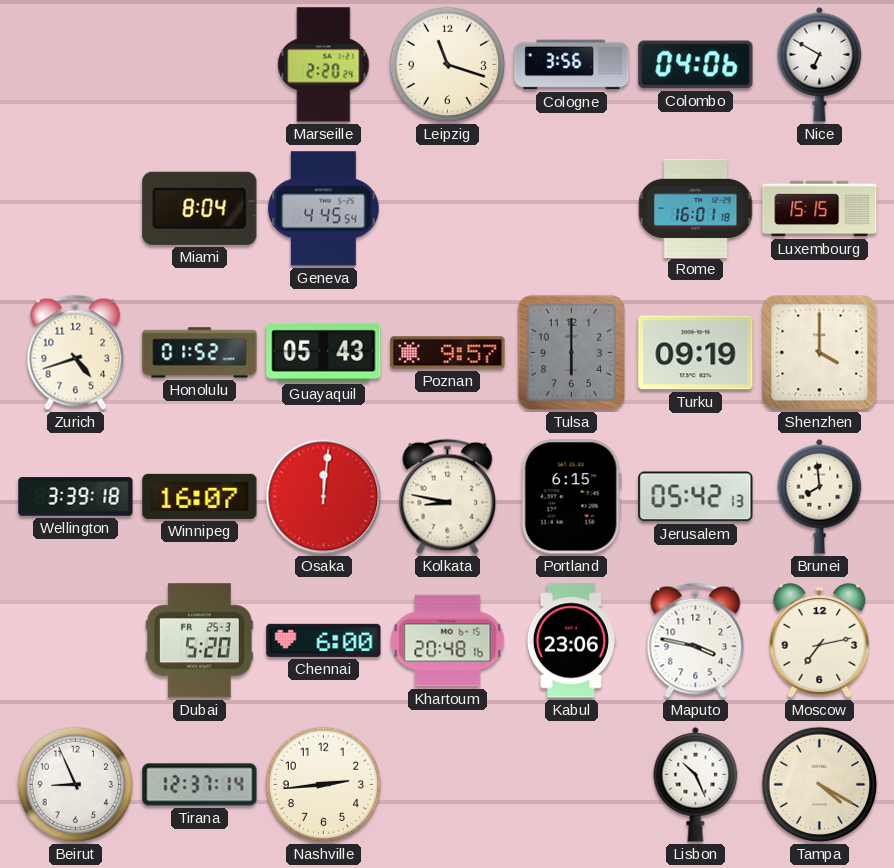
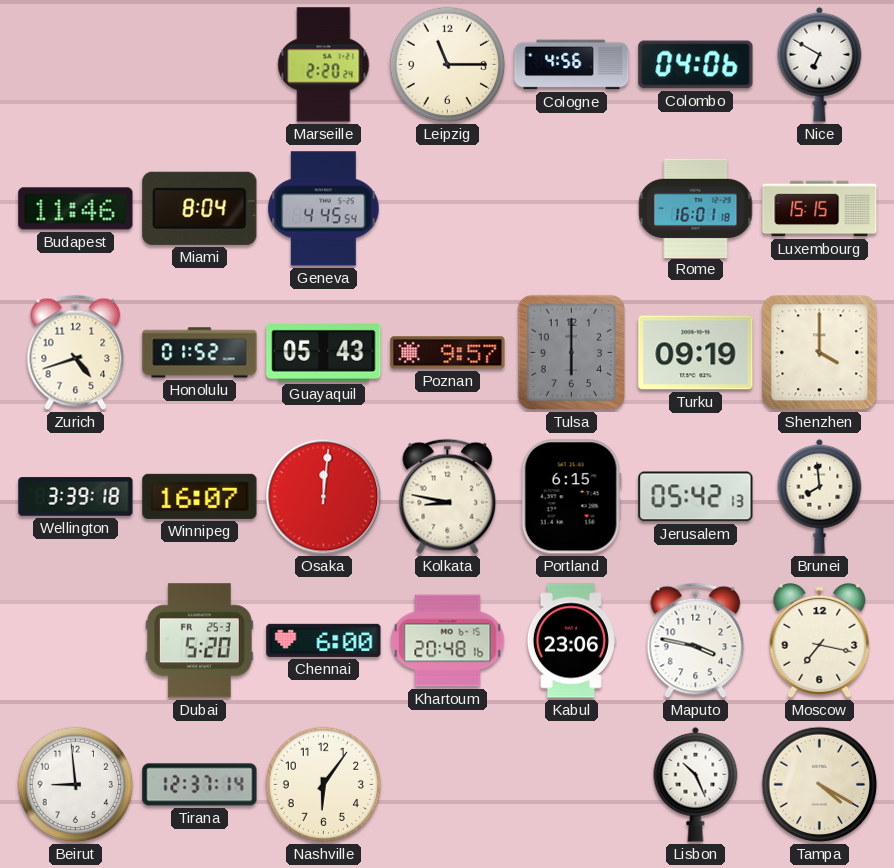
Leipzig: 11:18 -> 11:15 (448, 65)
Cologne: 3:56 -> 4:56 (572, 65)
Budapest: none -> 11:46 (76, 209)
Moscow: 7:13 -> 7:17 (820, 640)
Beirut: 8:56 -> 8:59 (76, 785)
Nashville: 2:44 -> 6:06 (324, 785)
